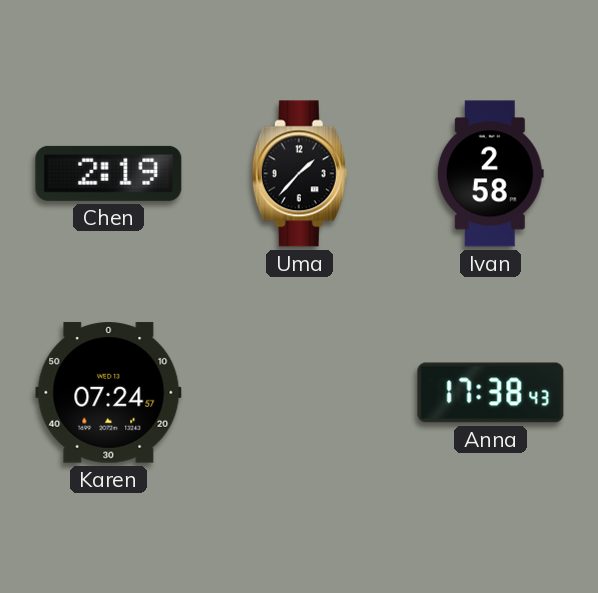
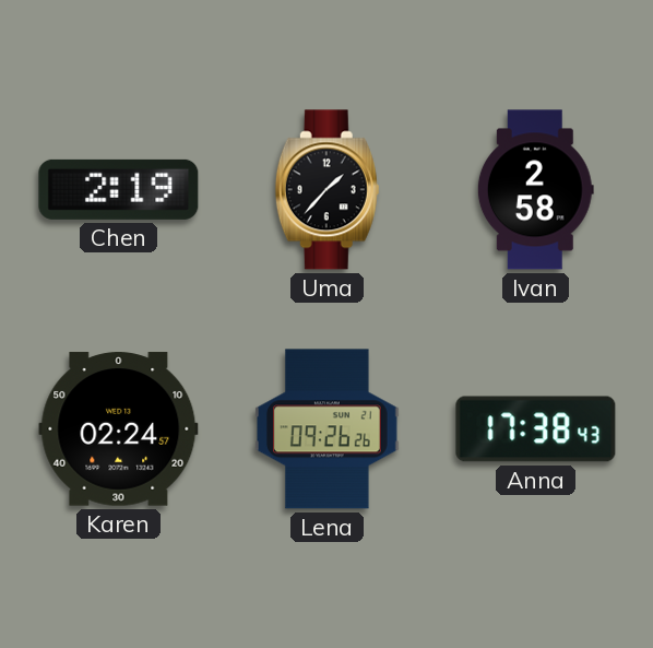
Karen: 07:24 -> 02:24 (119, 429)
Lena: none -> 09:26 (328, 429)
